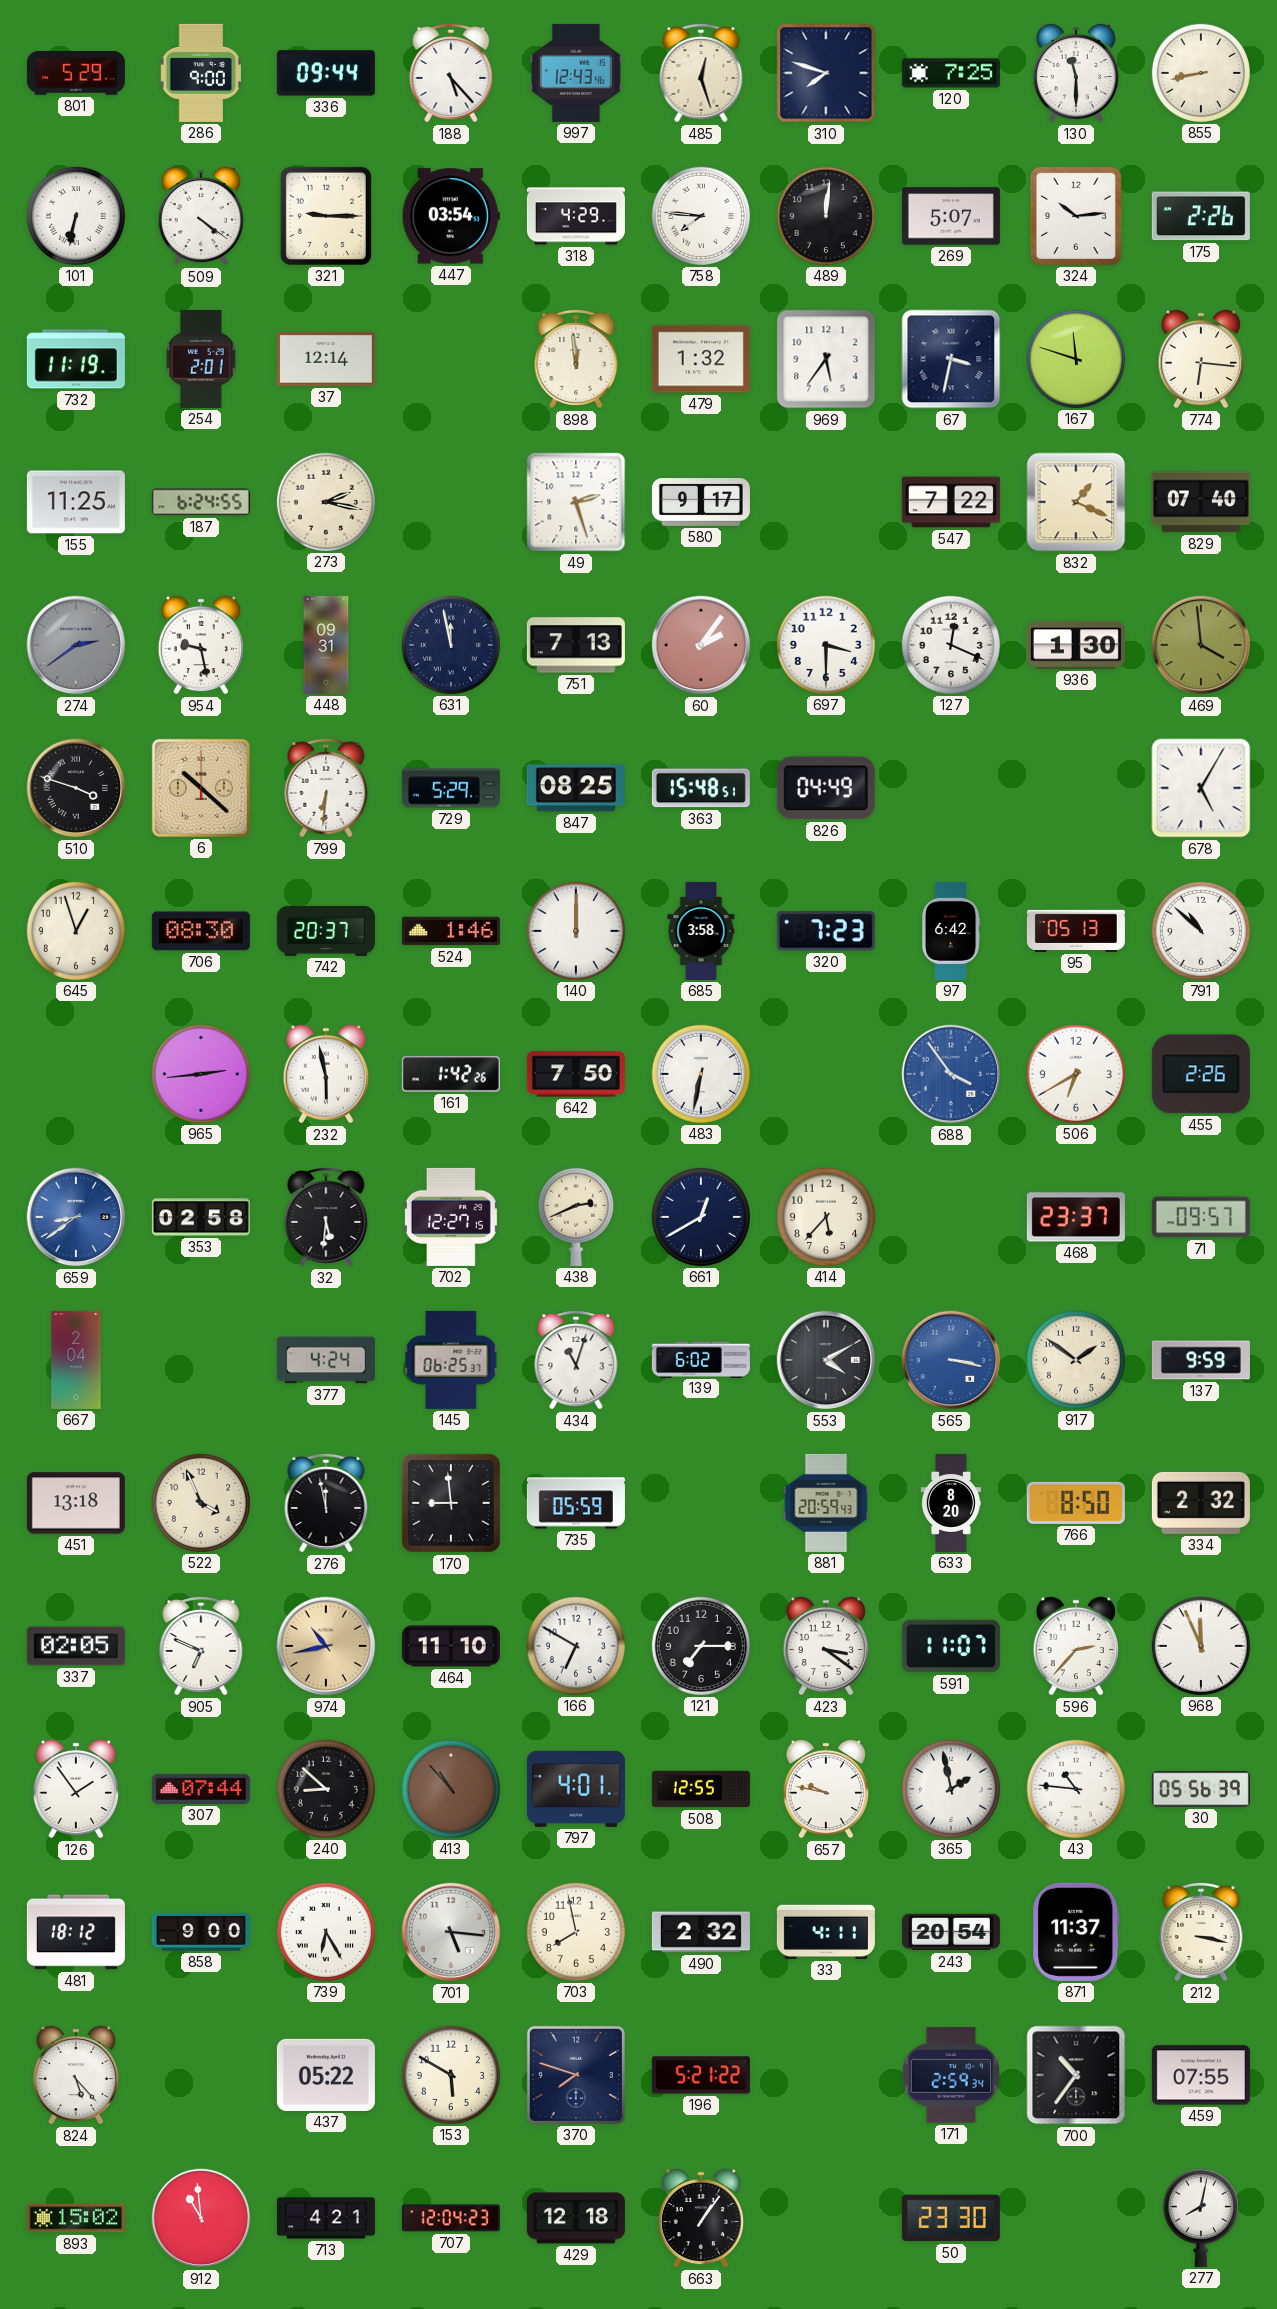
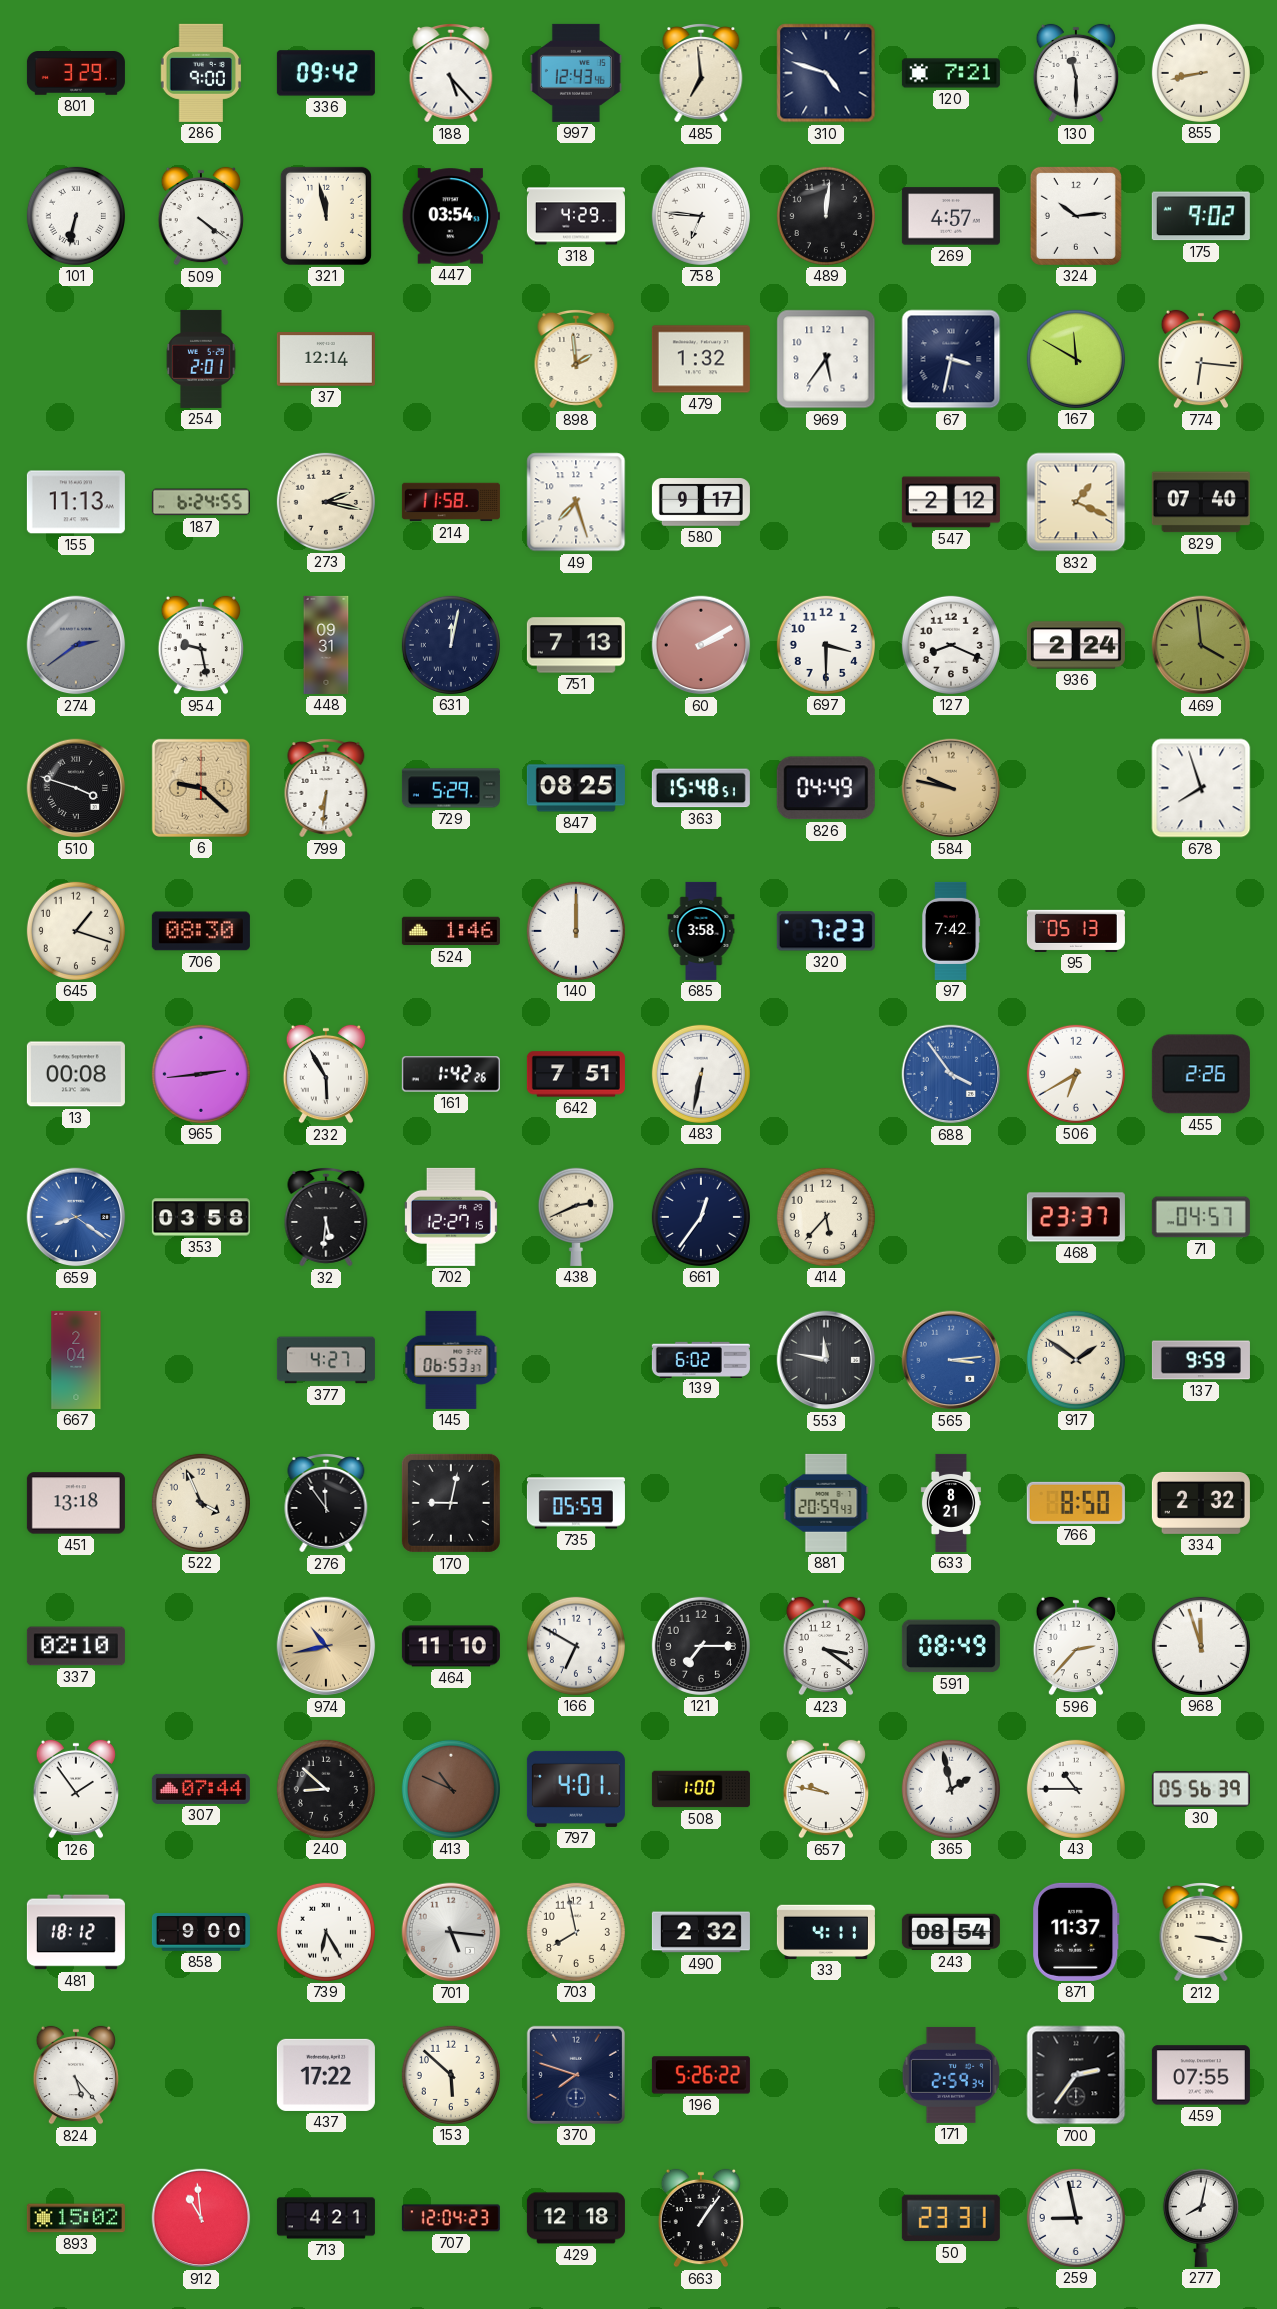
801: 5:29 -> 3:29 (76, 74)
336: 09:44 -> 09:42 (326, 73)
485: 12:27 -> 6:59 (701, 74)
310: 7:48 -> 4:48 (826, 73)
120: 7:25 -> 7:21 (951, 73)
321: 9:15 -> 11:58 (326, 216)
758: 7:46 -> 6:46 (701, 216)
269: 5:07 -> 4:57 (951, 216)
175: 2:26 -> 9:02 (1201, 216)
732: 11:19 -> none (76, 359)
898: 11:59 -> 1:59 (576, 360)
167: 11:48 -> 11:50 (1076, 359)
155: 11:25 -> 11:13 (76, 502)
214: none -> 11:58 (451, 502)
49: 2:27 -> 7:27 (576, 502)
547: 7:22 -> 2:12 (951, 502)
631: 11:58 -> 12:02 (451, 645)
60: 2:06 -> 2:10 (701, 645)
127: 12:19 -> 8:19 (951, 645)
936: 1:30 -> 2:24 (1076, 645)
6: 10:22 -> 9:22 (201, 788)
584: none -> 9:47 (951, 788)
678: 5:05 -> 7:57 (1201, 788)
645: 12:57 -> 1:18 (76, 931)
742: 20:37 -> none (326, 931)
97: 6:42 -> 7:42 (952, 931)
791: 10:52 -> none (1201, 931)
13: none -> 00:08 (76, 1074)
232: 5:58 -> 5:55 (325, 1074)
642: 7:50 -> 7:51 (576, 1074)
659: 8:39 -> 8:21 (76, 1217)
353: 02:58 -> 03:58 (201, 1217)
661: 12:40 -> 12:36 (701, 1217)
71: 09:57 -> 04:57 (1201, 1217)
377: 4:24 -> 4:27 (326, 1360)
145: 06:25 -> 06:53 (451, 1360)
434: 11:03 -> none (576, 1361)
553: 4:10 -> 11:47 (826, 1360)
565: 3:17 -> 3:14 (951, 1360)
276: 11:58 -> 11:54 (326, 1504)
170: 8:59 -> 9:02 (451, 1503)
633: 8:20 -> 8:21 (951, 1503)
337: 02:05 -> 02:10 (76, 1646)
905: 6:49 -> none (201, 1647)
591: 11:07 -> 08:49 (951, 1646)
968: 11:56 -> 11:57 (1201, 1646)
413: 10:53 -> 10:49 (451, 1789)
508: 12:55 -> 1:00 (701, 1789)
43: 10:46 -> 10:45 (1076, 1789)
243: 20:54 -> 08:54 (951, 1932)
437: 05:22 -> 17:22 (326, 2075)
153: 5:50 -> 5:52 (451, 2075)
196: 5:21 -> 5:26 (701, 2075)
700: 10:36 -> 2:36 (1076, 2075)
50: 23:30 -> 23:31 (951, 2218)
259: none -> 8:58 (1076, 2218)
